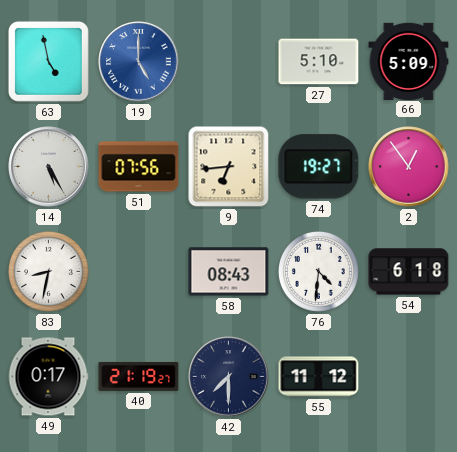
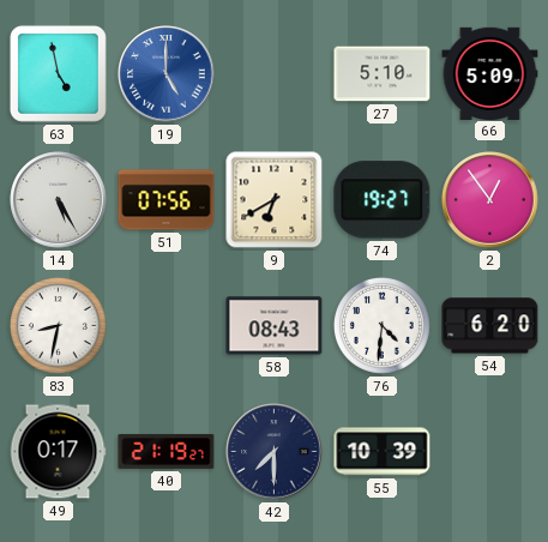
9: 6:44 -> 6:40 (275, 200)
54: 6:18 -> 6:20 (490, 326)
55: 11:12 -> 10:39 (383, 452)
